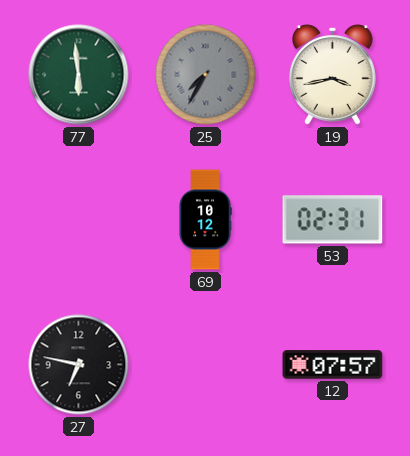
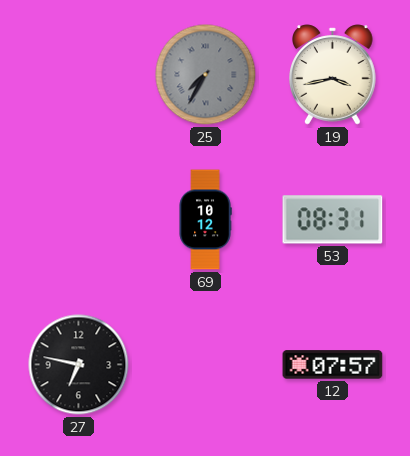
77: 5:59 -> none (79, 75)
53: 02:31 -> 08:31 (333, 220)
